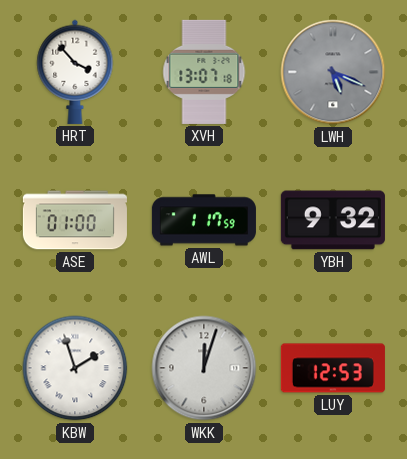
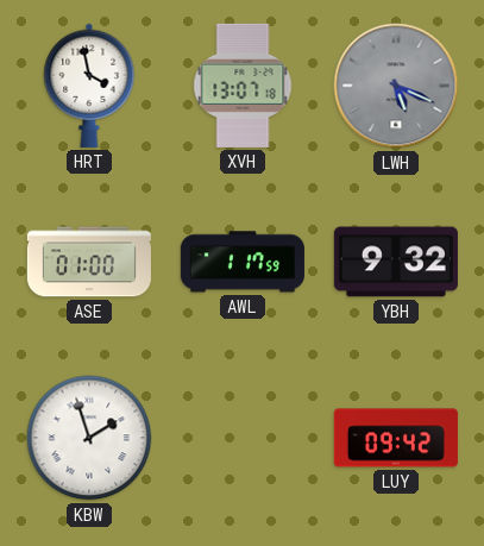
HRT: 3:53 -> 3:58 (89, 86)
WKK: 12:03 -> none (204, 368)
LUY: 12:53 -> 09:42 (396, 438)
